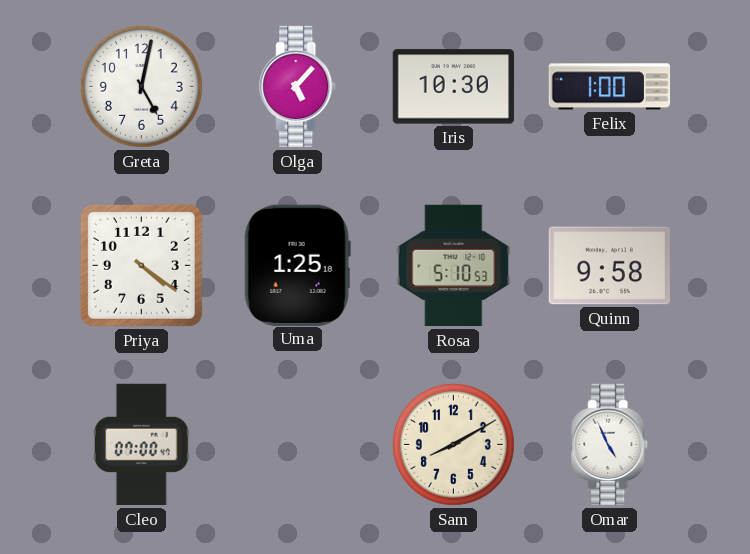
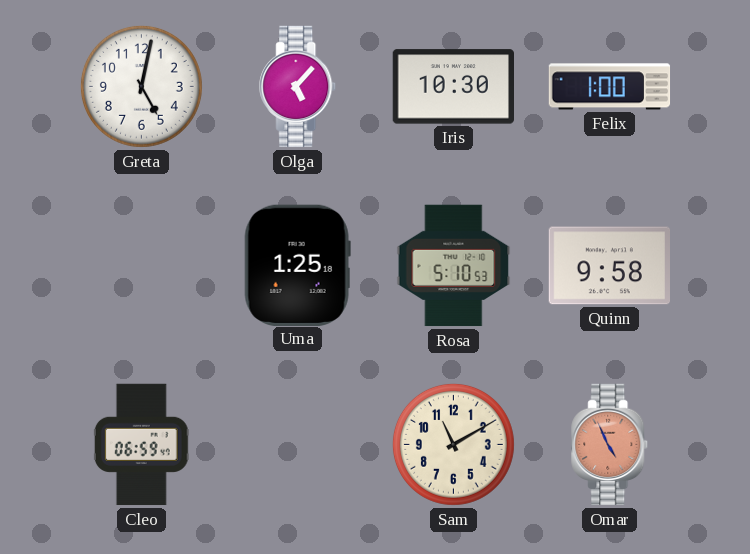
Priya: 4:21 -> none (141, 265)
Cleo: 07:00 -> 06:59 (141, 445)
Sam: 8:10 -> 11:10 (453, 444)
Omar dial: white -> salmon (610, 445)
